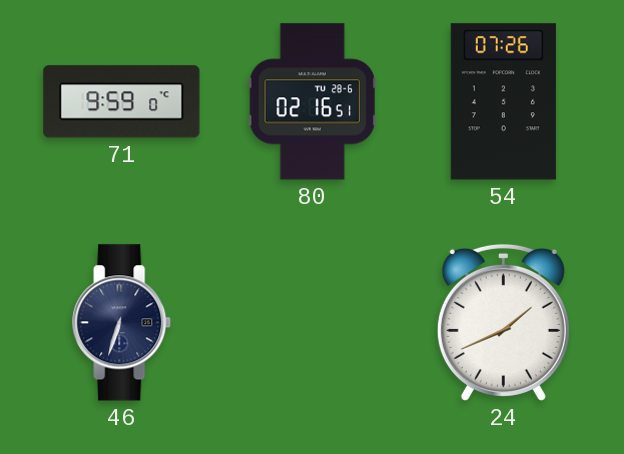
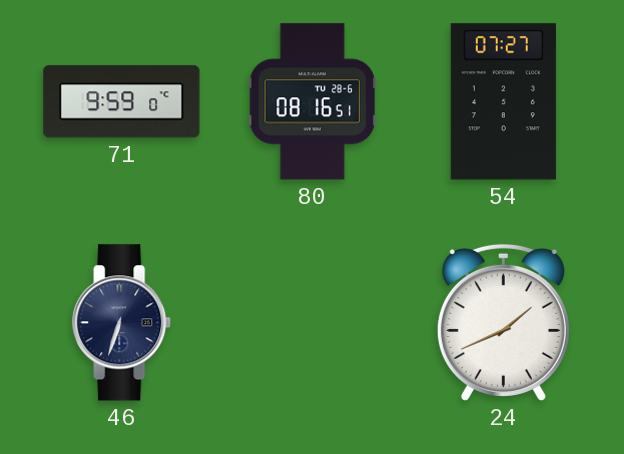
80: 02:16 -> 08:16 (312, 102)
54: 07:26 -> 07:27 (503, 102)
